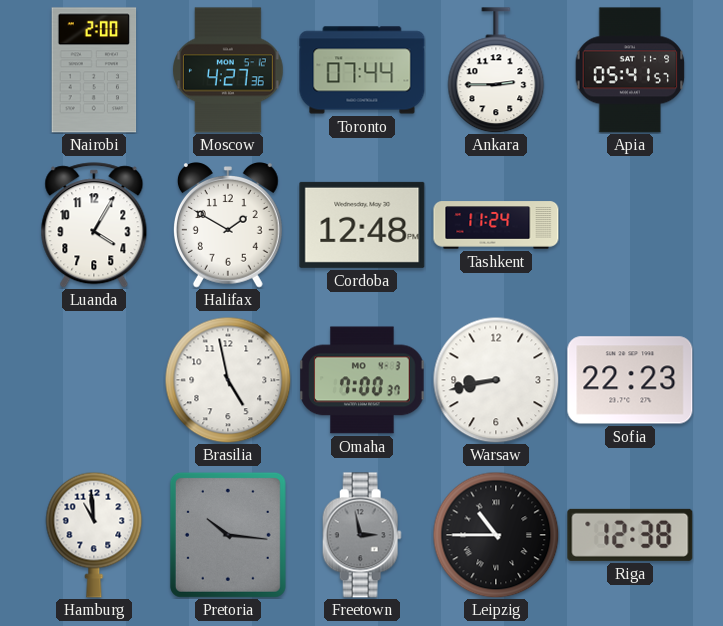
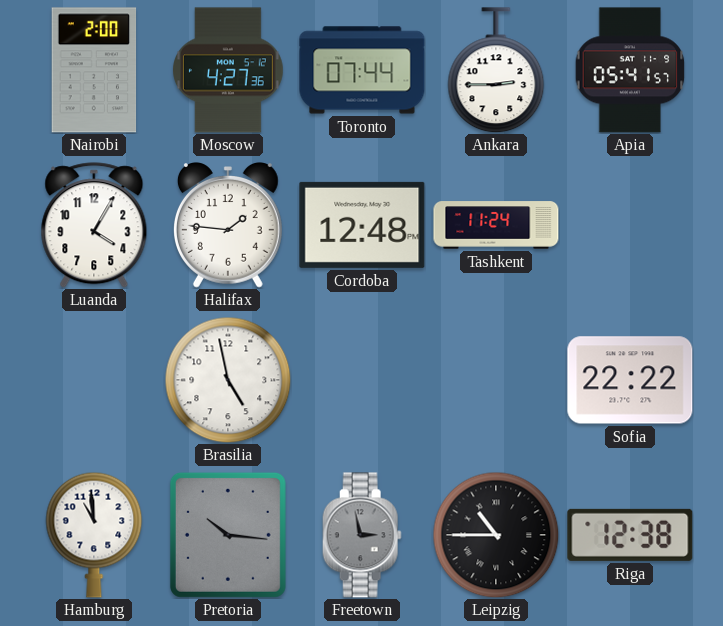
Halifax: 1:50 -> 1:46 (228, 225)
Omaha: 7:00 -> none (362, 380)
Warsaw: 8:43 -> none (496, 380)
Sofia: 22:23 -> 22:22 (630, 380)
